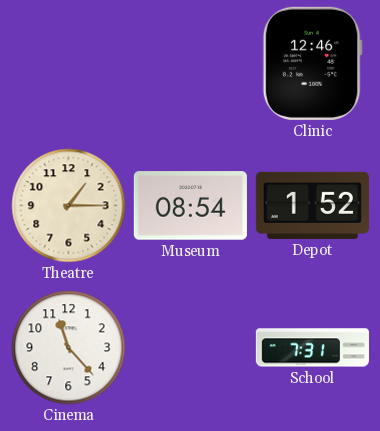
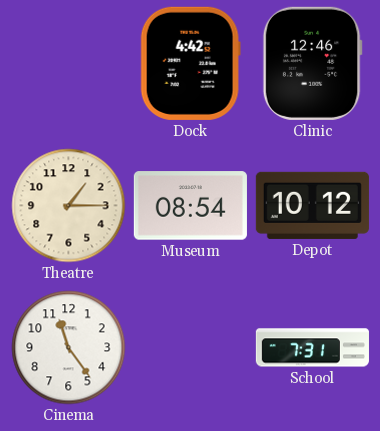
Dock: none -> 4:42 (190, 63)
Depot: 1:52 -> 10:12 (312, 205)
Cinema: 11:23 -> 11:24 (69, 348)
